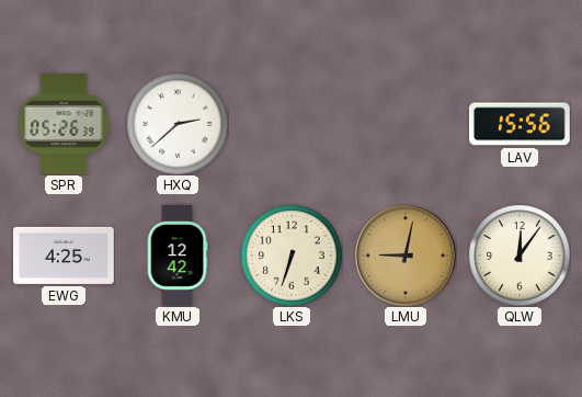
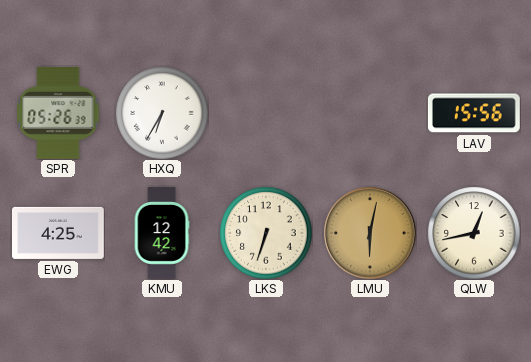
HXQ: 2:38 -> 6:35 (162, 113)
LMU: 9:02 -> 6:02 (370, 233)
QLW: 12:06 -> 12:43 (474, 233)
